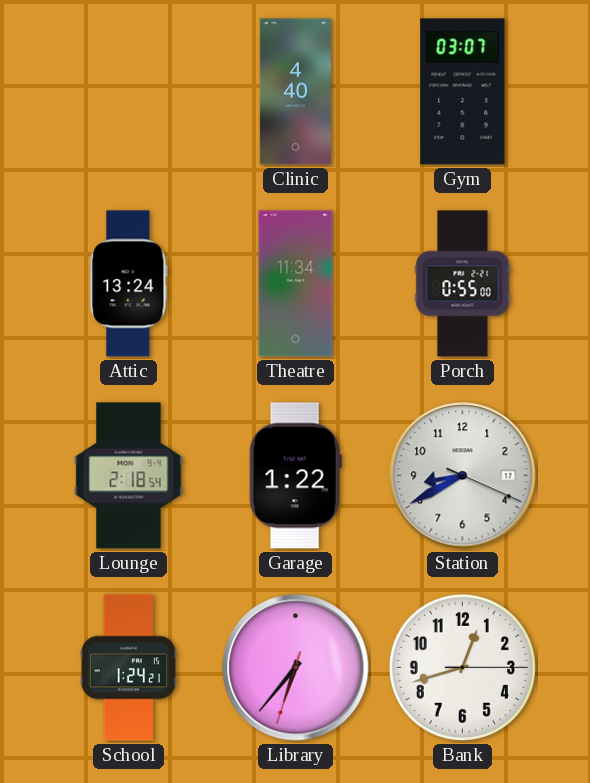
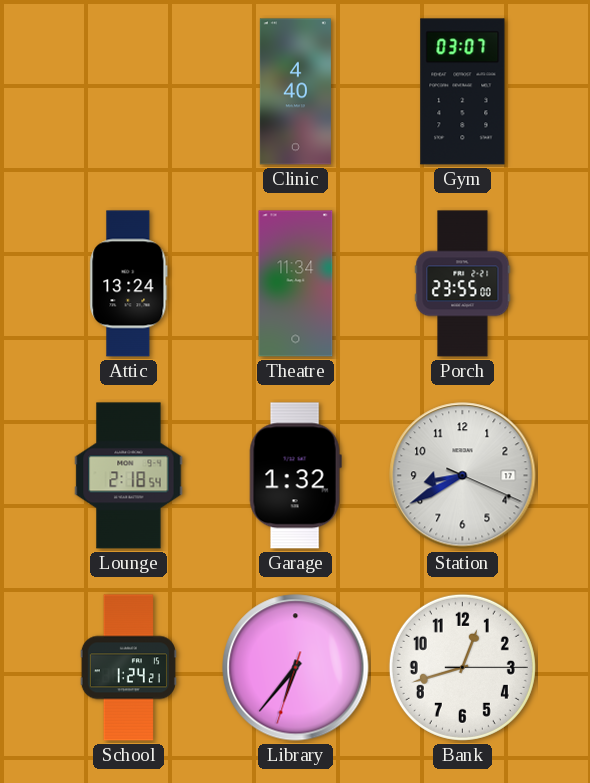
Porch: 0:55 -> 23:55 (463, 284)
Garage: 1:22 -> 1:32 (295, 476)
